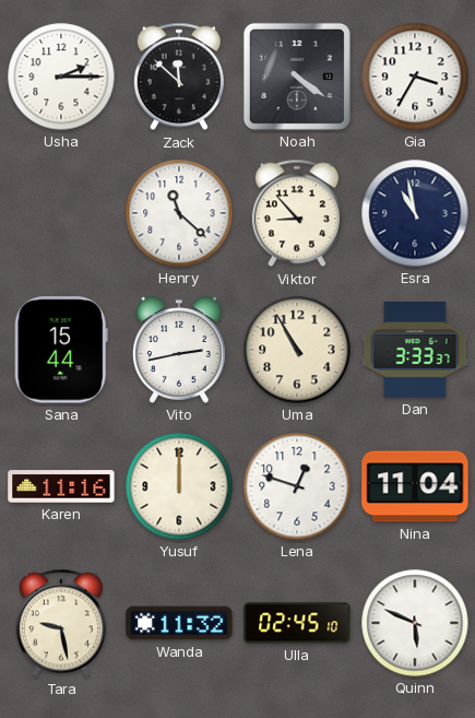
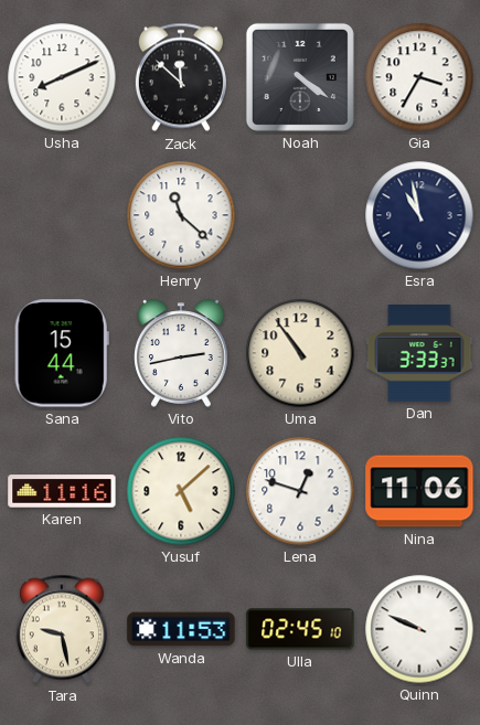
Usha: 2:15 -> 8:11 (62, 77)
Viktor: 8:53 -> none (297, 213)
Uma: 10:55 -> 10:54 (300, 353)
Yusuf: 12:00 -> 5:08 (181, 491)
Nina: 11:04 -> 11:06 (419, 491)
Wanda: 11:32 -> 11:53 (181, 629)
Quinn: 5:49 -> 9:49 (419, 629)
